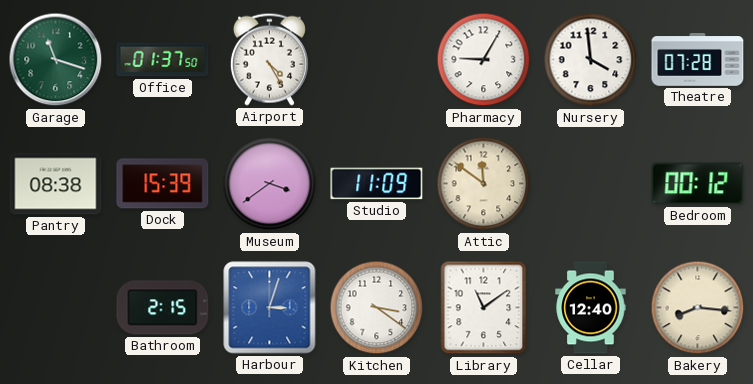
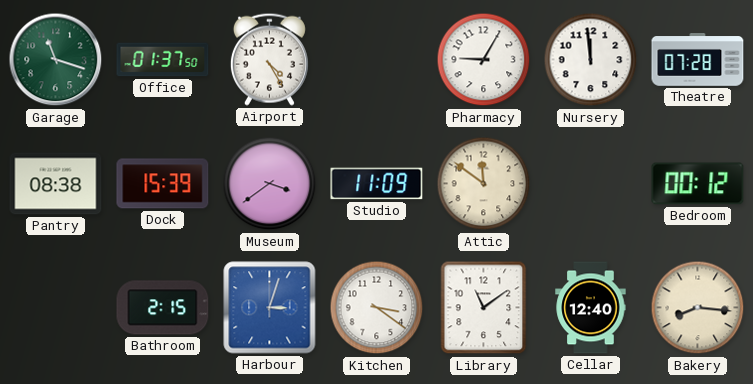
Nursery: 3:59 -> 11:59 (591, 60)
